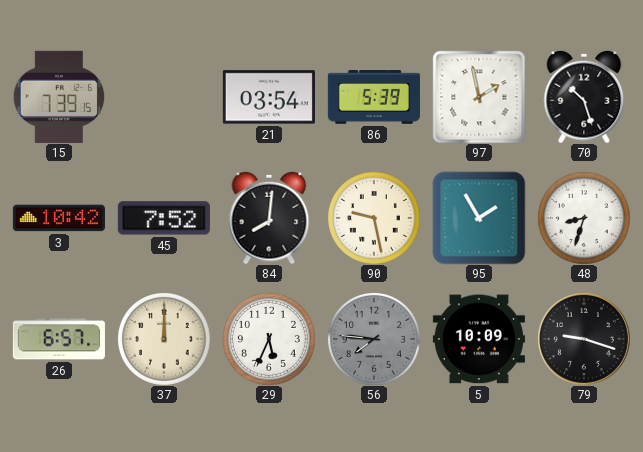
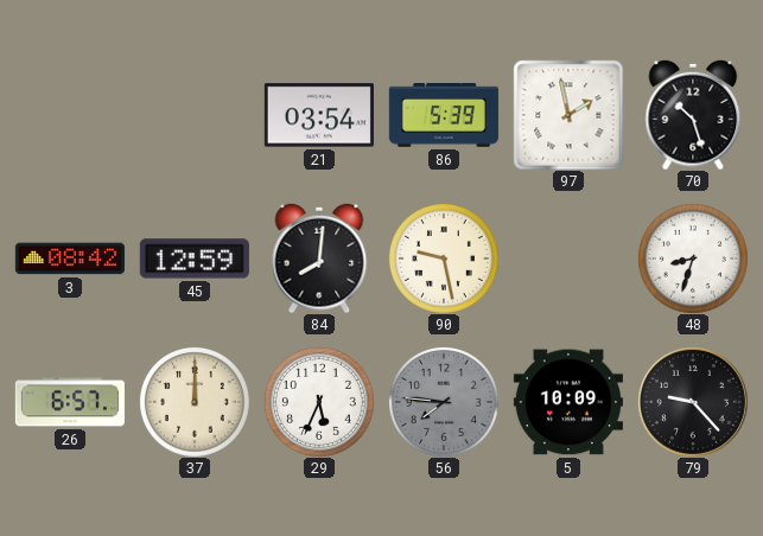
15: 7:39 -> none (59, 97)
3: 10:42 -> 08:42 (70, 259)
45: 7:52 -> 12:59 (195, 259)
95: 1:55 -> none (479, 218)
79: 9:18 -> 9:23 (693, 402)
